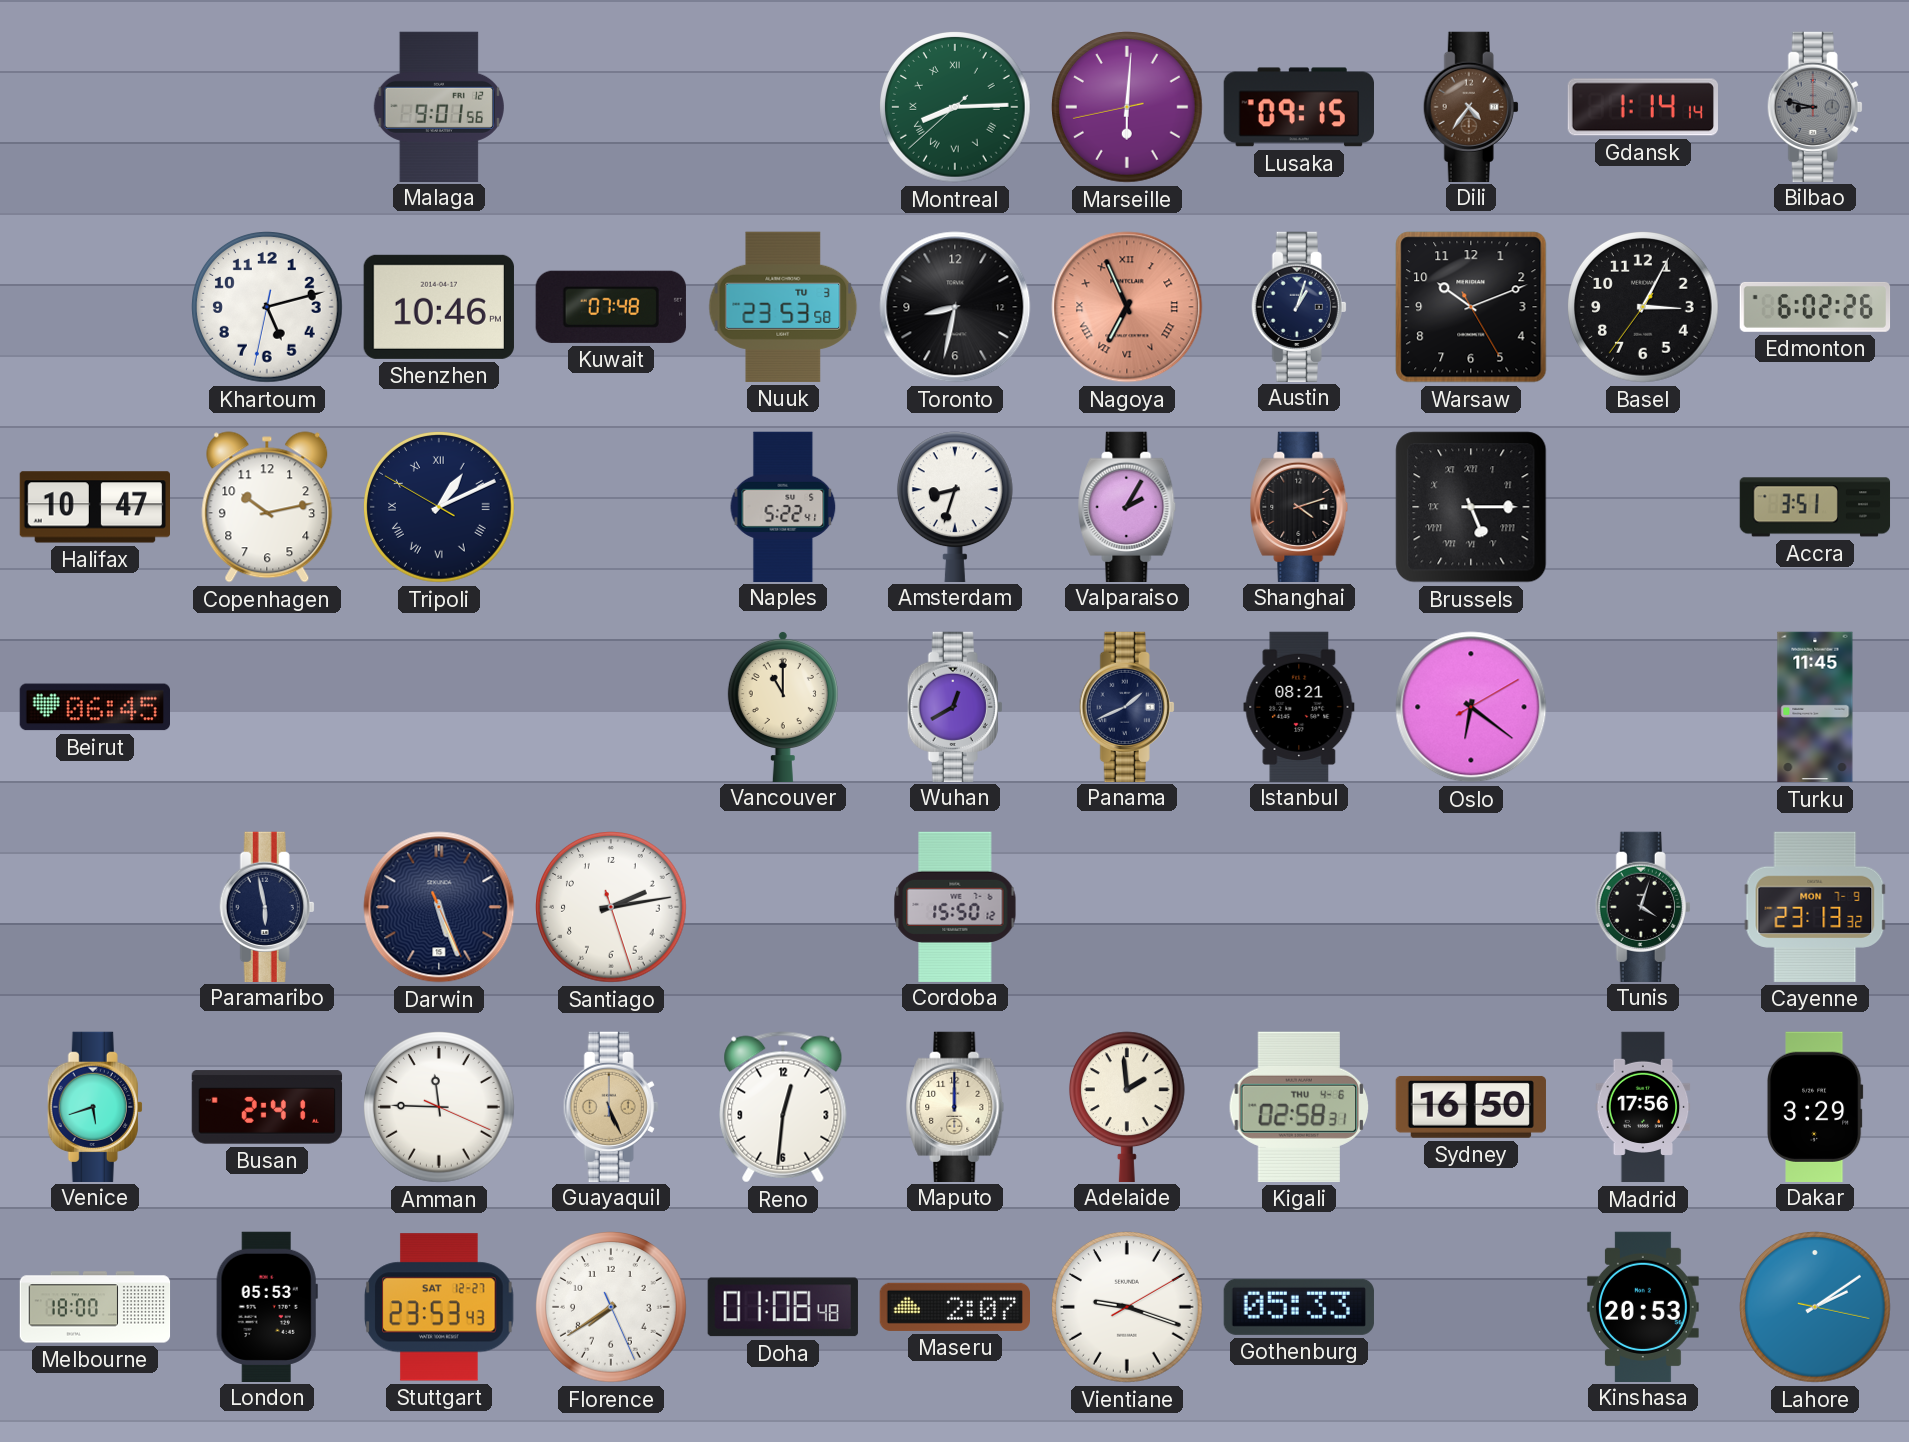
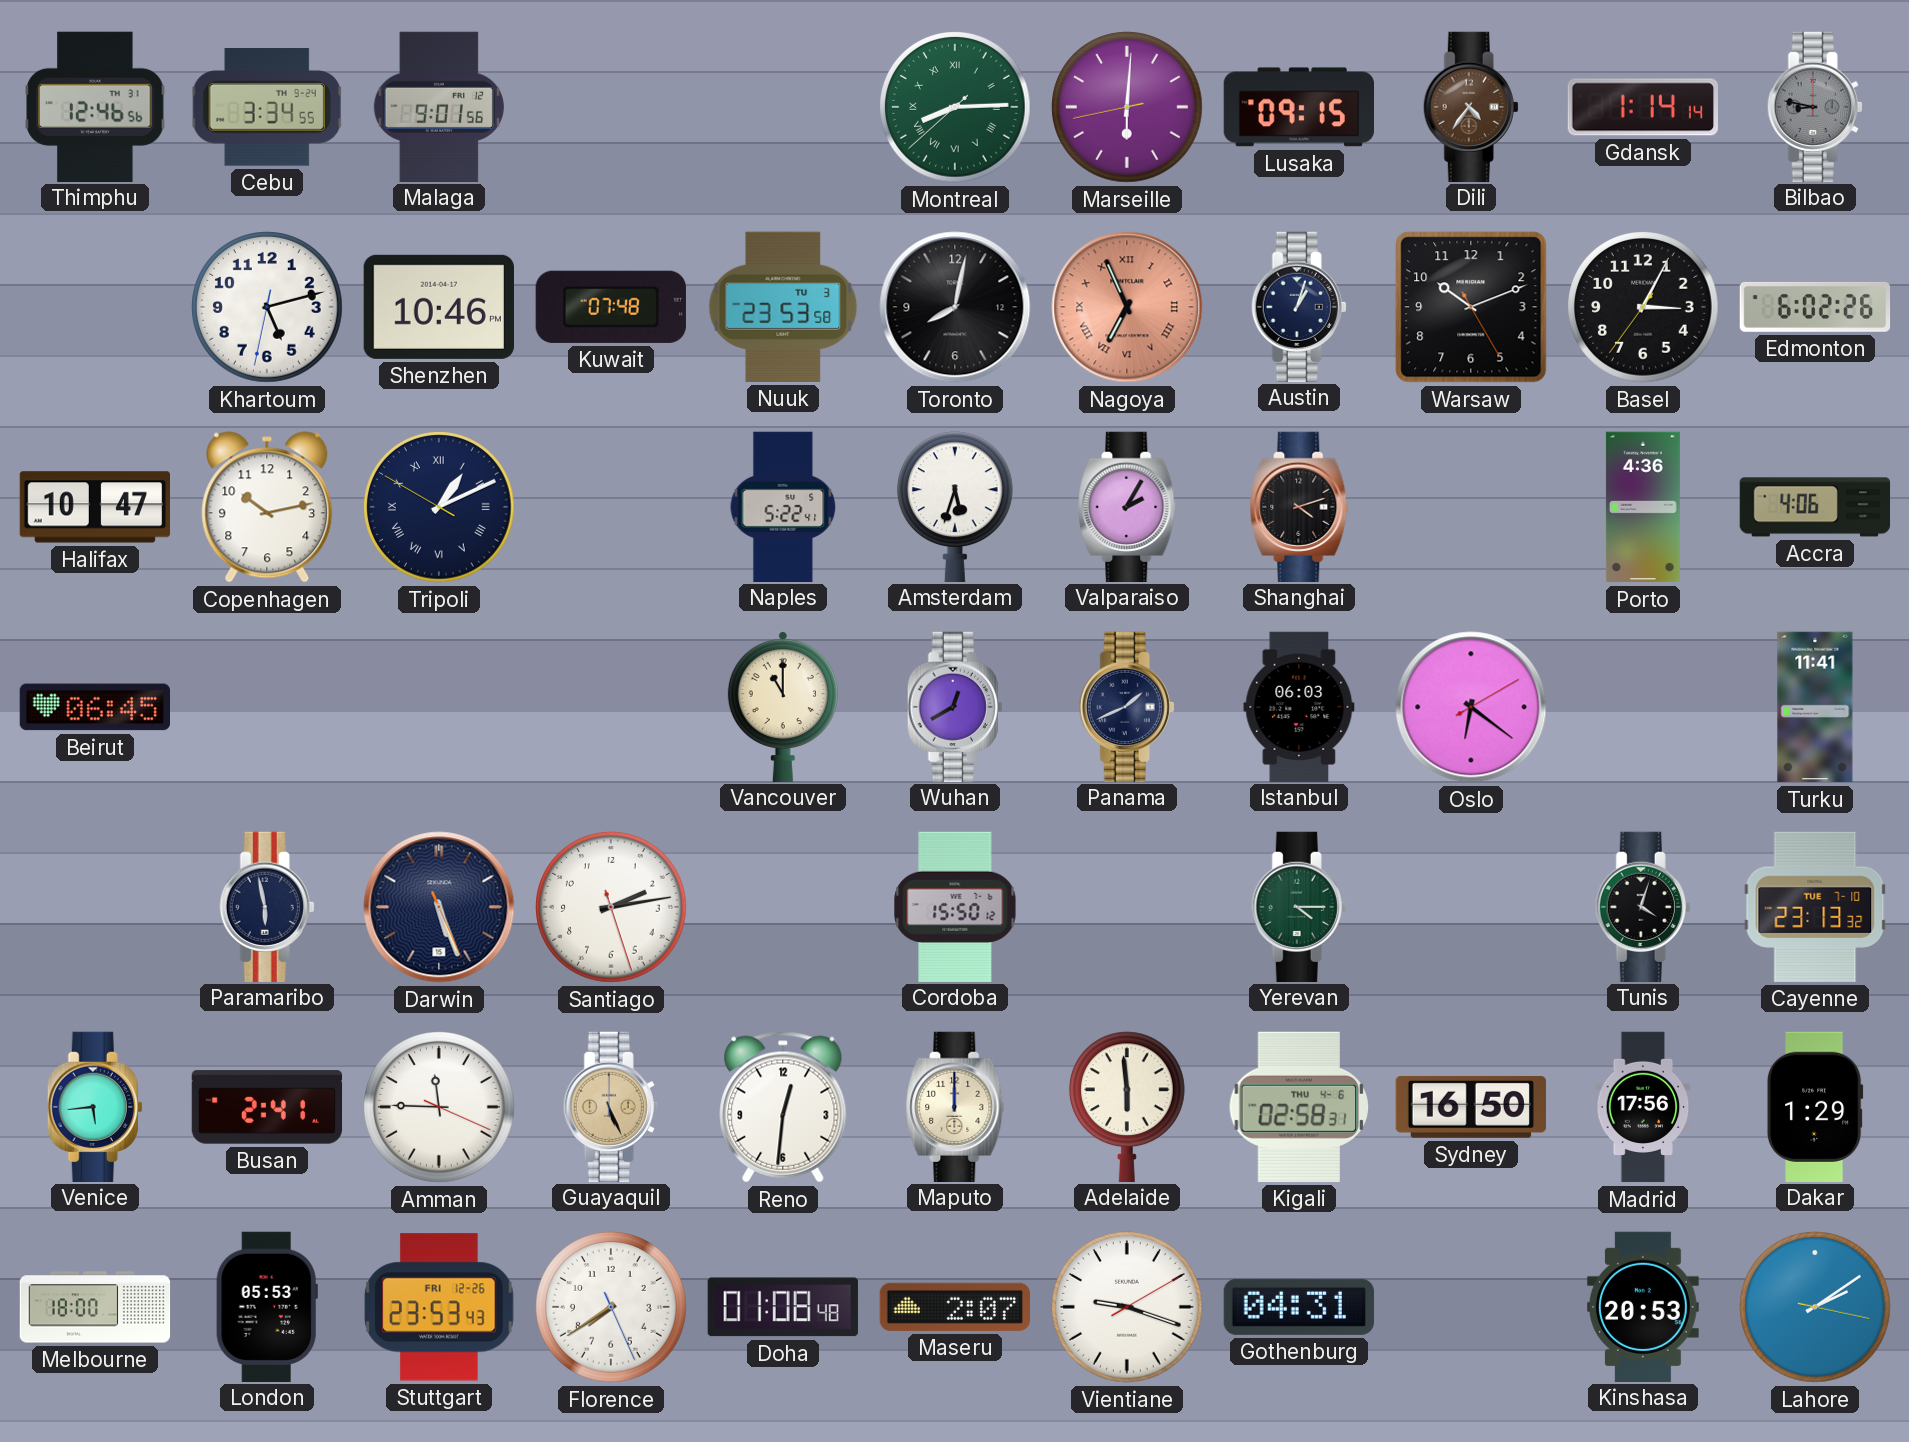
Thimphu: none -> 12:46 (95, 106)
Cebu: none -> 3:34 (267, 107)
Toronto: 8:32 -> 8:02 (955, 307)
Amsterdam: 8:33 -> 5:33 (955, 506)
Brussels: 5:15 -> none (1471, 507)
Porto: none -> 4:36 (1643, 507)
Accra: 3:51 -> 4:06 (1815, 507)
Istanbul: 08:21 -> 06:03 (1299, 706)
Turku: 11:45 -> 11:41 (1815, 707)
Yerevan: none -> 4:15 (1299, 906)
Cayenne date: MON 7-9 -> TUE 7-10 (1815, 907)
Venice: 5:42 -> 5:44 (95, 1106)
Adelaide: 1:59 -> 5:59 (1127, 1106)
Dakar: 3:29 -> 1:29 (1815, 1106)
Stuttgart date: SAT 12-27 -> FRI 12-26 (439, 1307)
Gothenburg: 05:33 -> 04:31 (1299, 1307)
